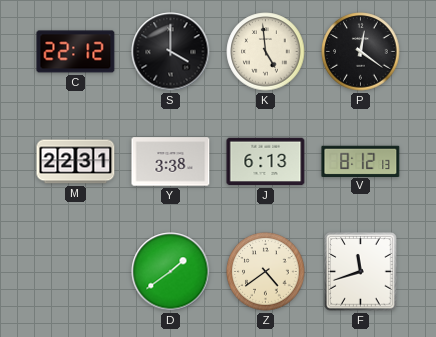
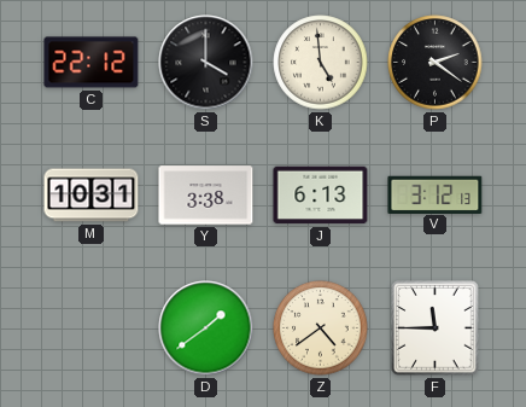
P: 12:21 -> 2:21 (436, 63)
M: 22:31 -> 10:31 (92, 196)
V: 8:12 -> 3:12 (436, 194)
F: 11:42 -> 11:45 (436, 328)
